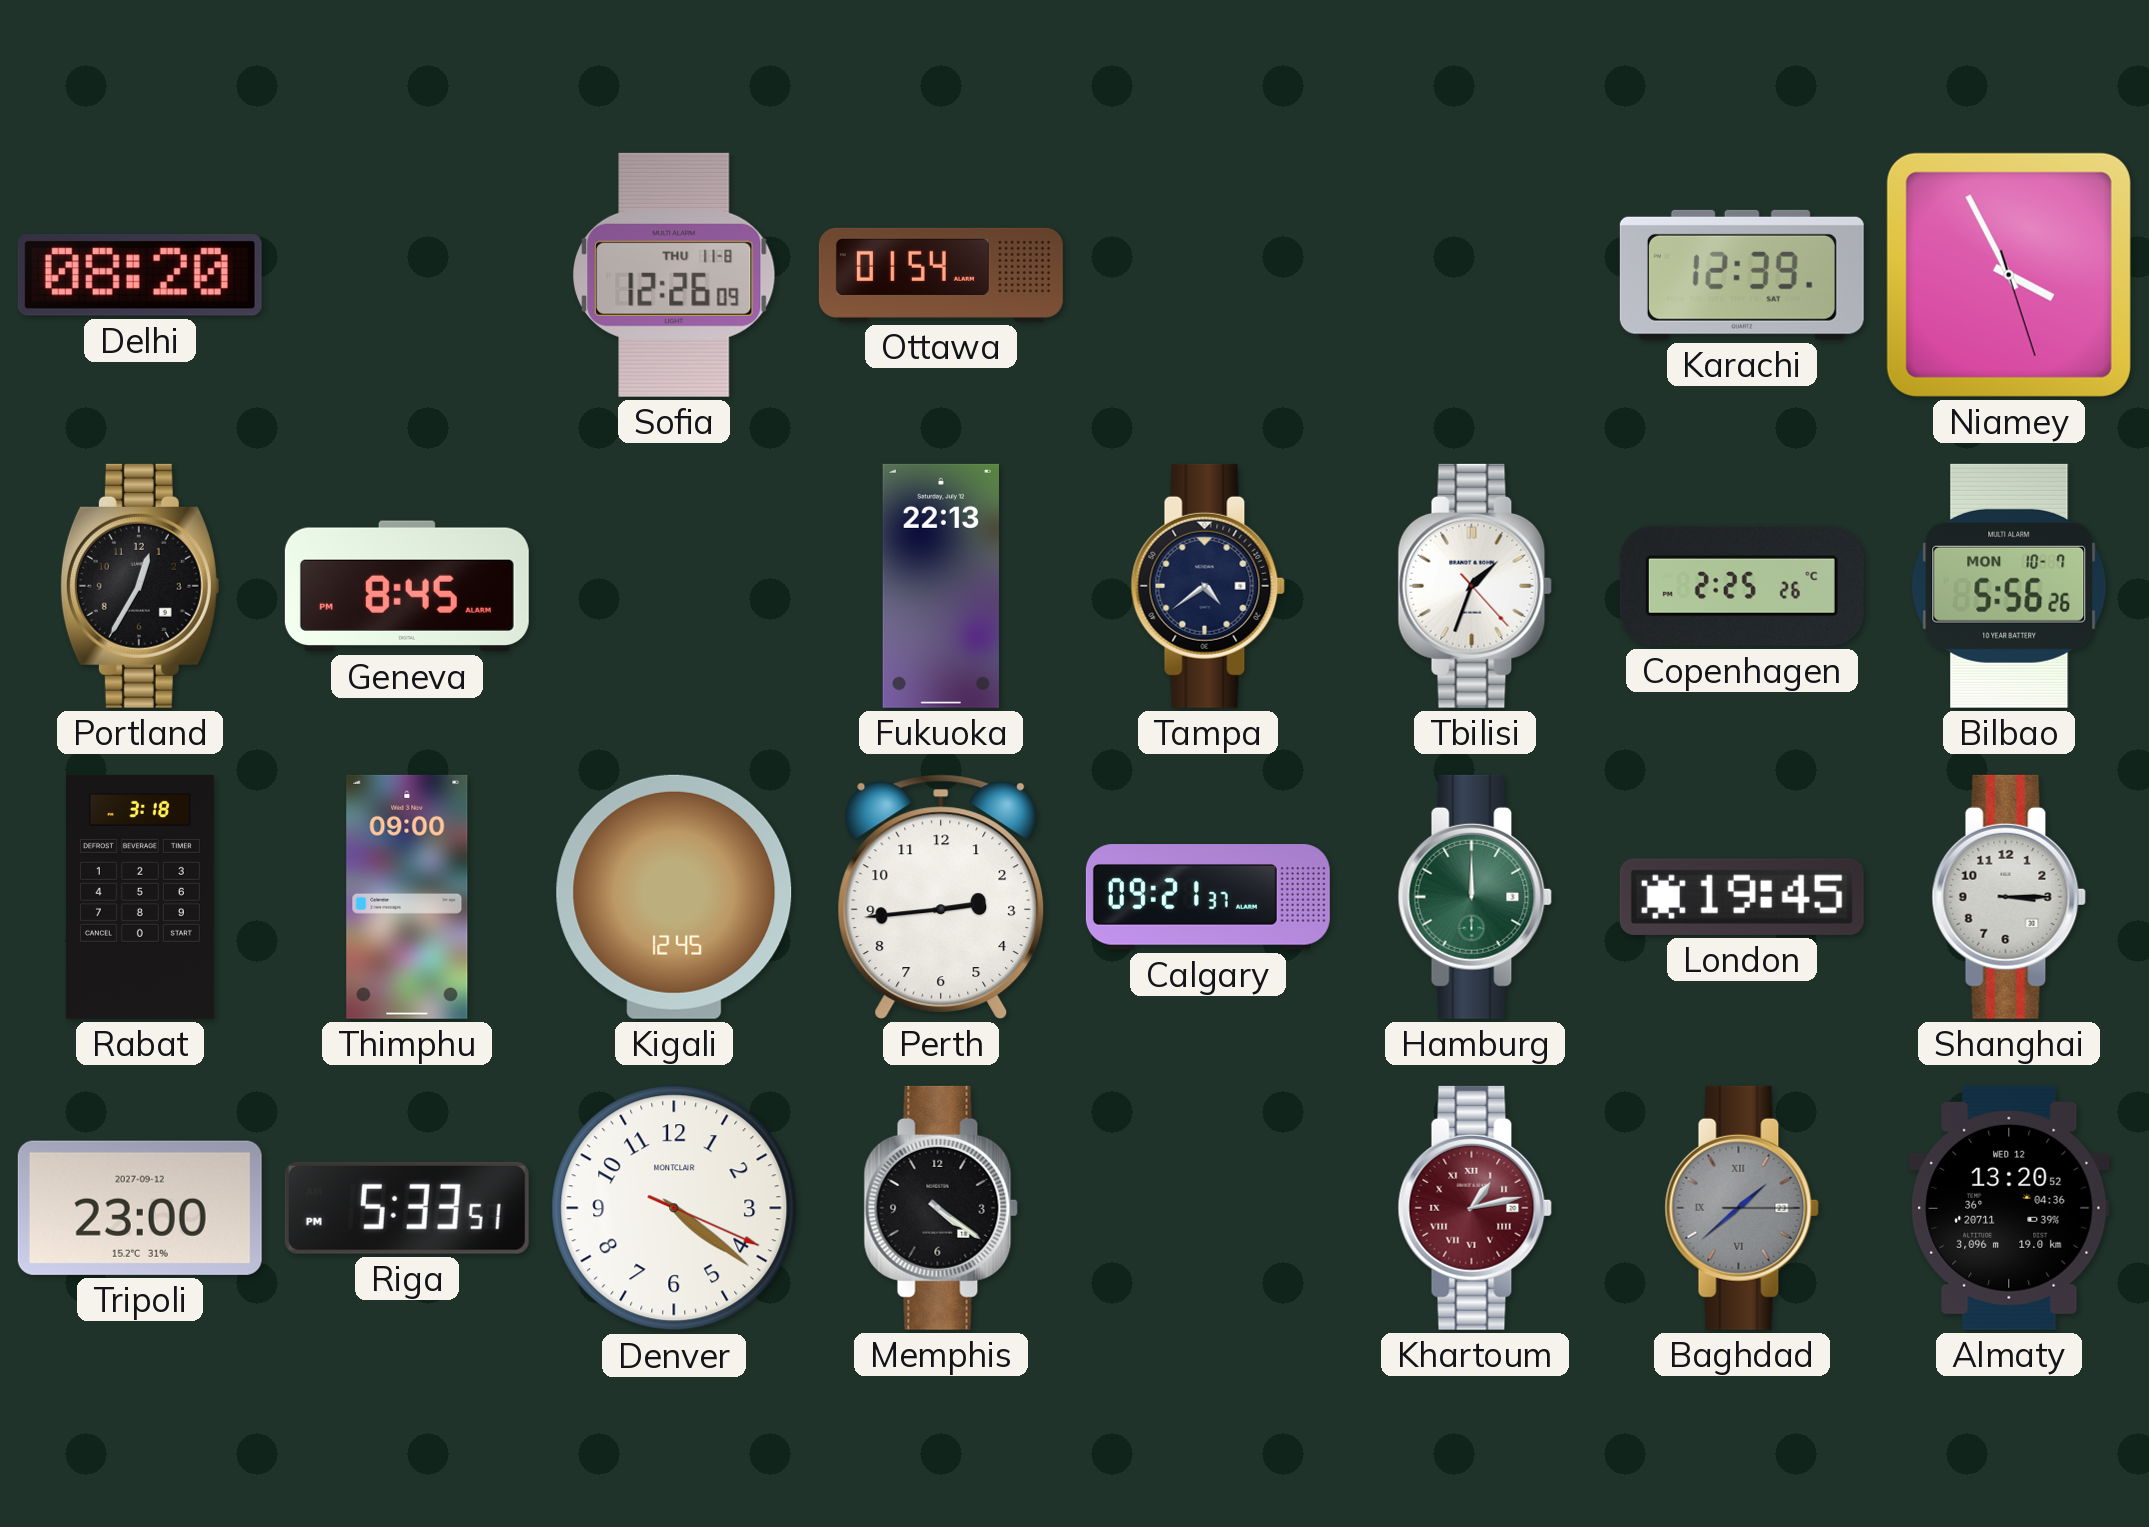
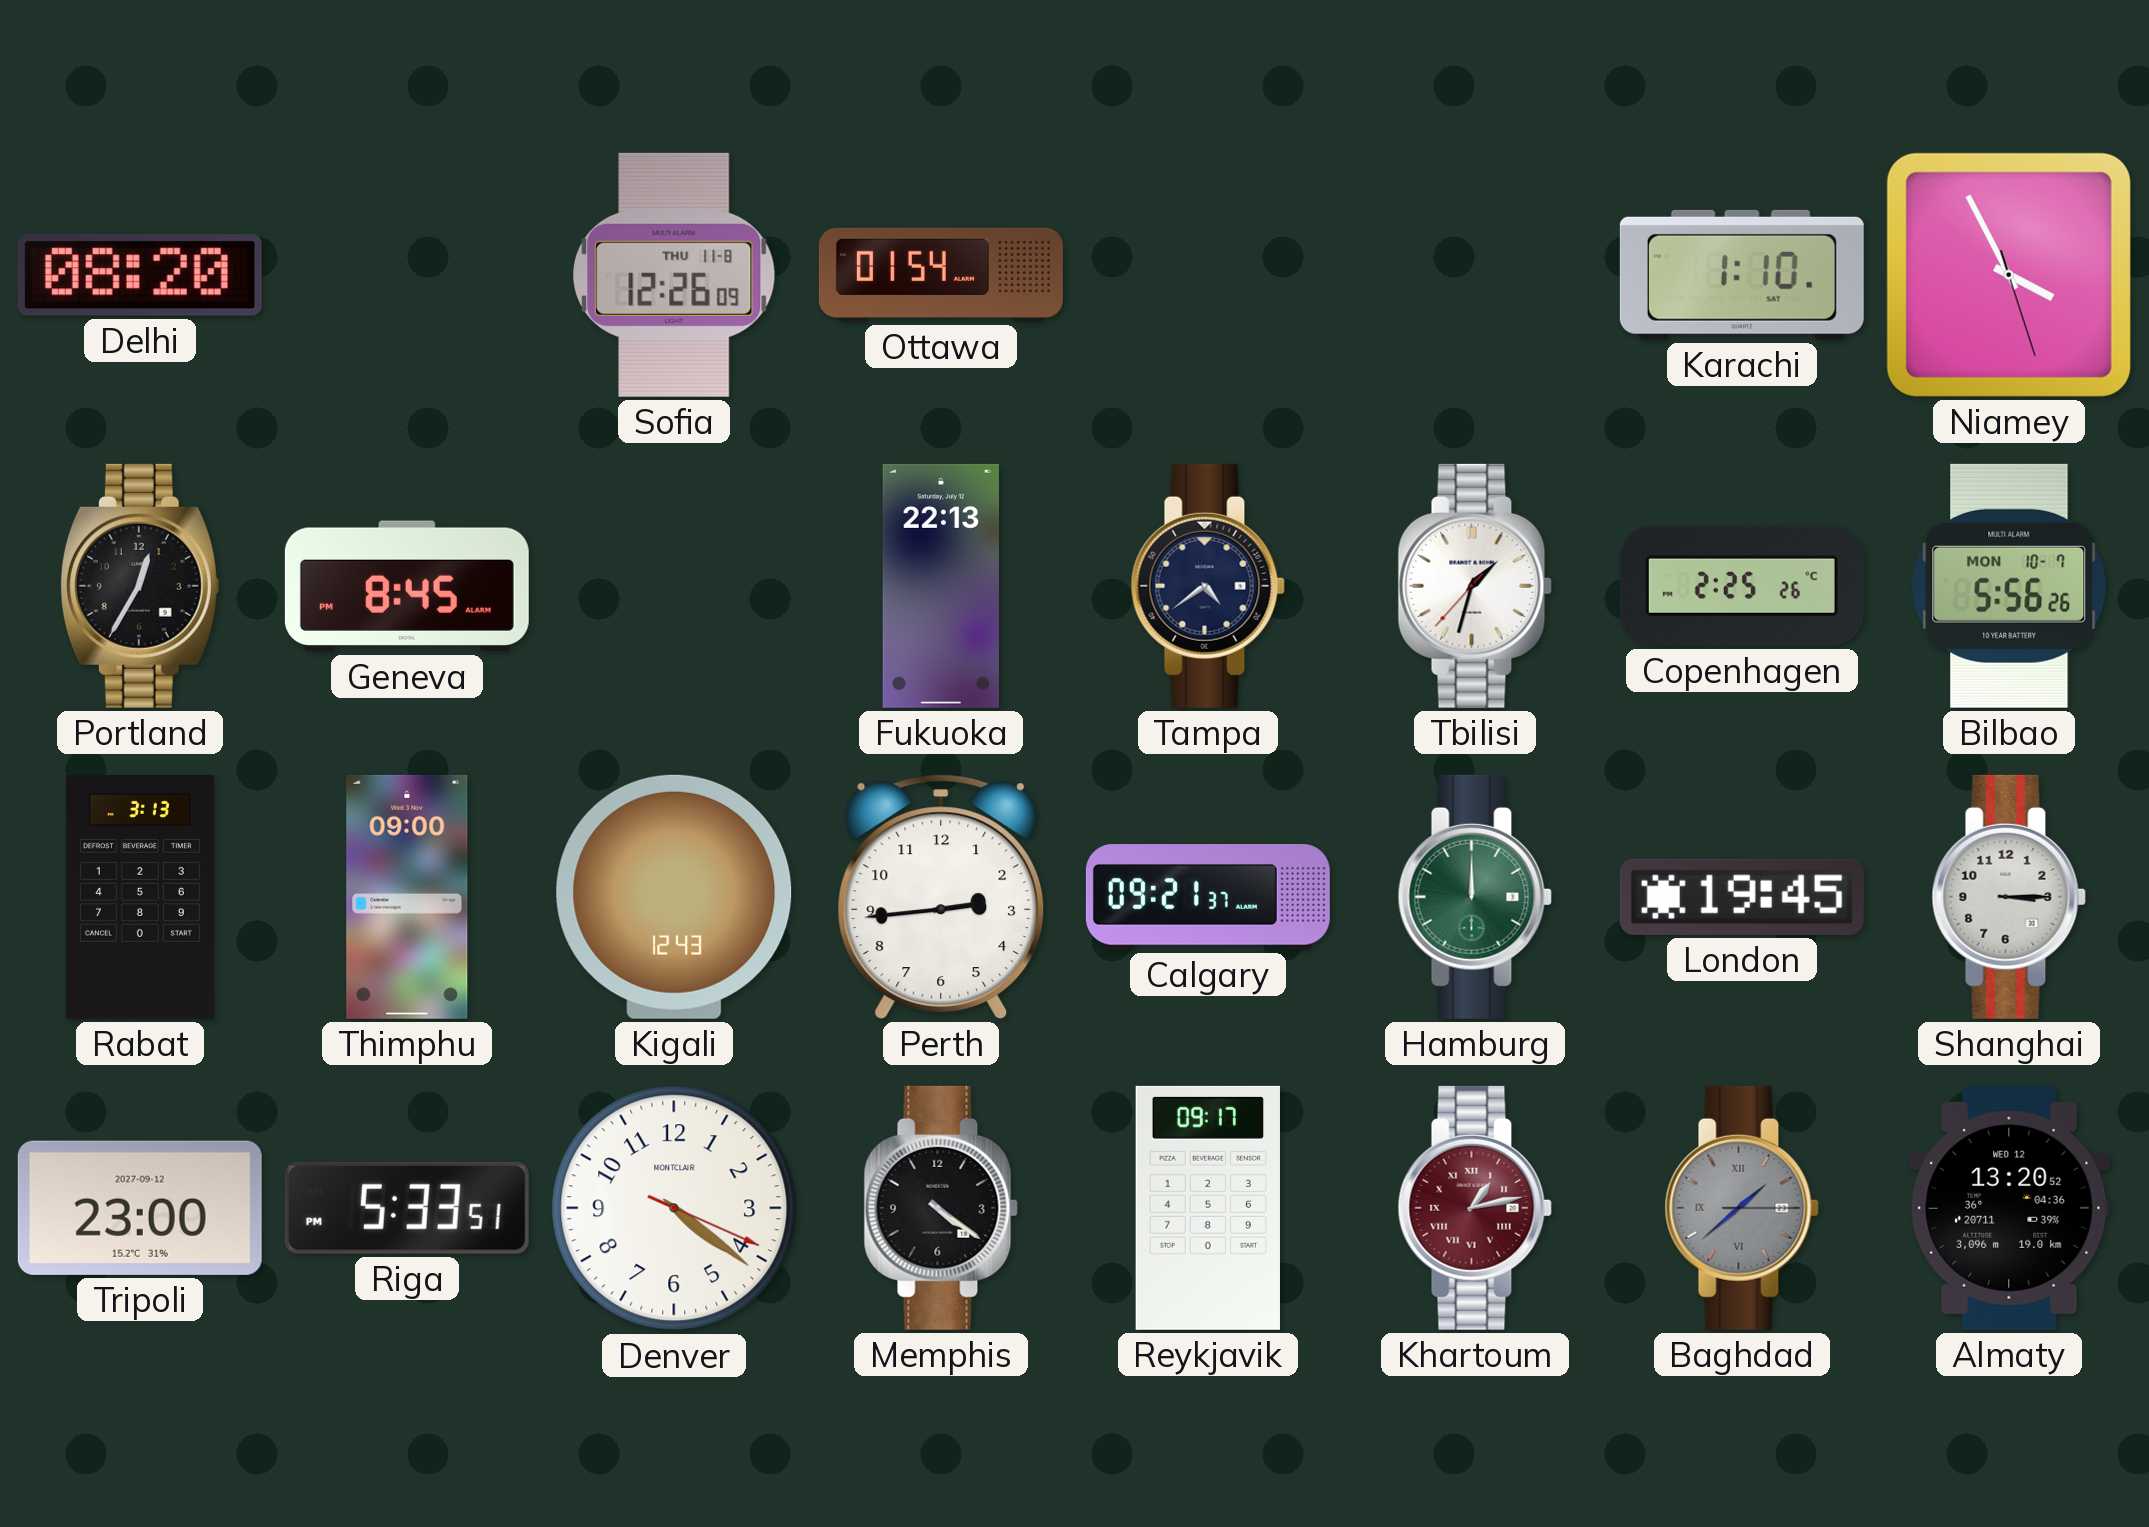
Karachi: 12:39 -> 1:10 (1742, 275)
Tbilisi: 1:33 -> 1:32 (1475, 586)
Rabat: 3:18 -> 3:13 (140, 897)
Kigali: 12:45 -> 12:43 (674, 897)
Reykjavik: none -> 09:17 (1208, 1208)
